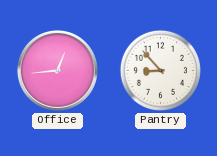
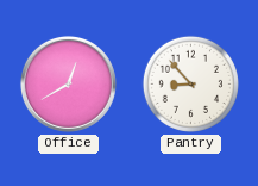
Office: 12:44 -> 12:40 (68, 83)
